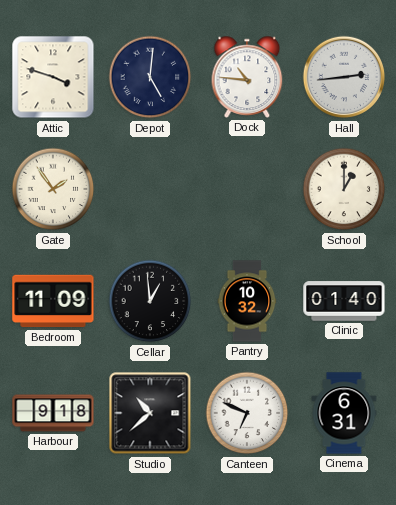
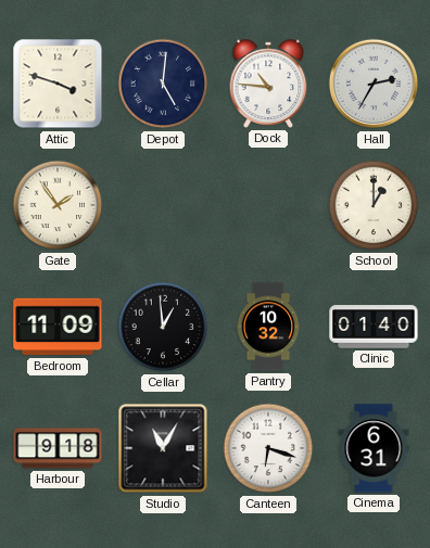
Hall: 2:44 -> 2:35 (374, 84)
Studio: 10:38 -> 11:05 (163, 448)
Canteen: 6:49 -> 6:18 (268, 448)
